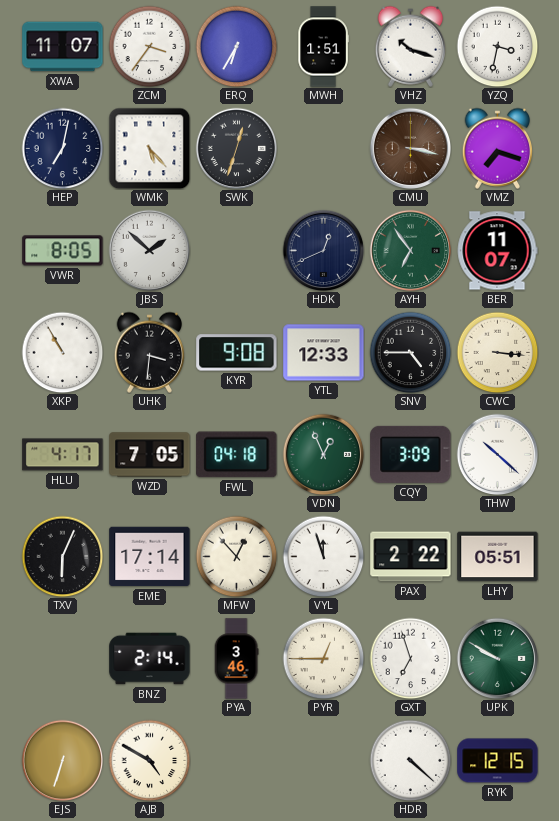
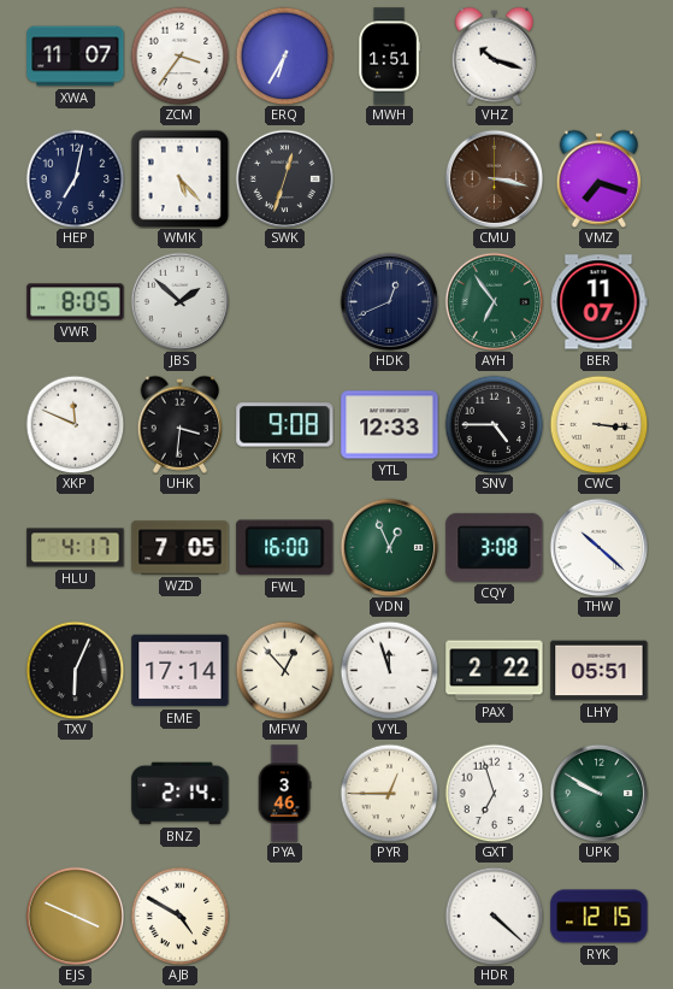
YZQ: 3:32 -> none (497, 46)
XKP: 10:55 -> 11:49 (75, 424)
FWL: 04:18 -> 16:00 (285, 548)
CQY: 3:09 -> 3:08 (495, 547)
EJS: 6:33 -> 3:49 (75, 916)
